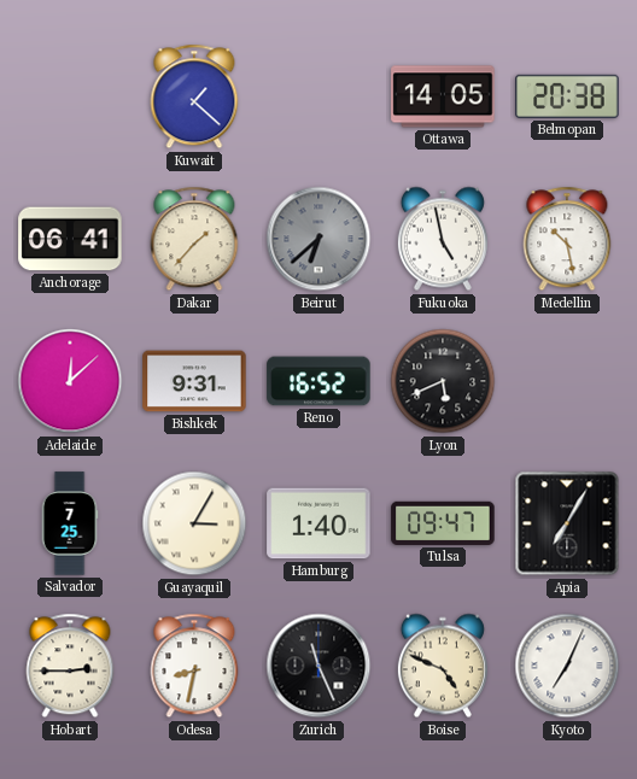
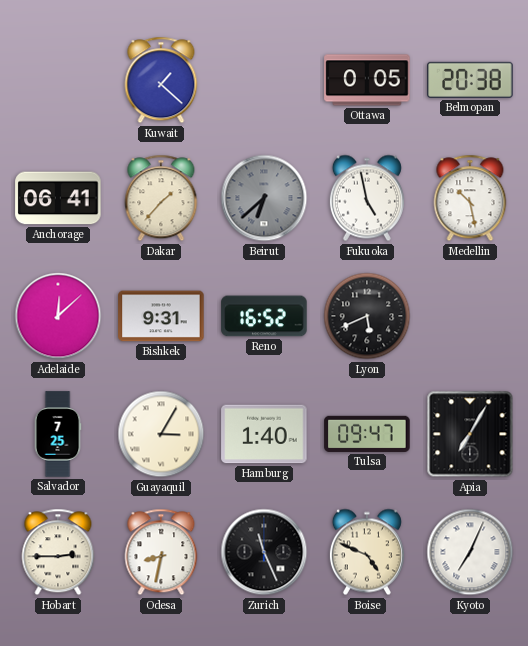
Ottawa: 14:05 -> 0:05 (367, 80)
